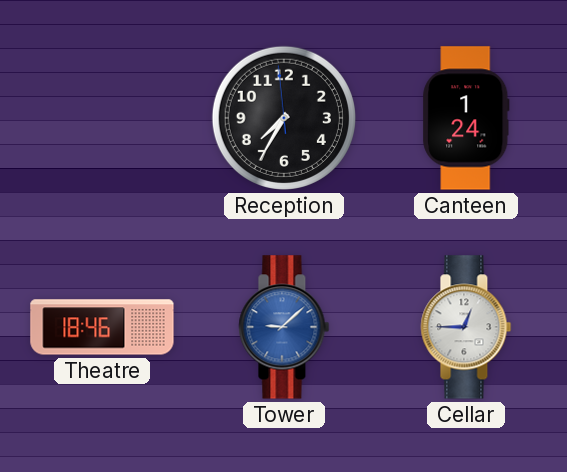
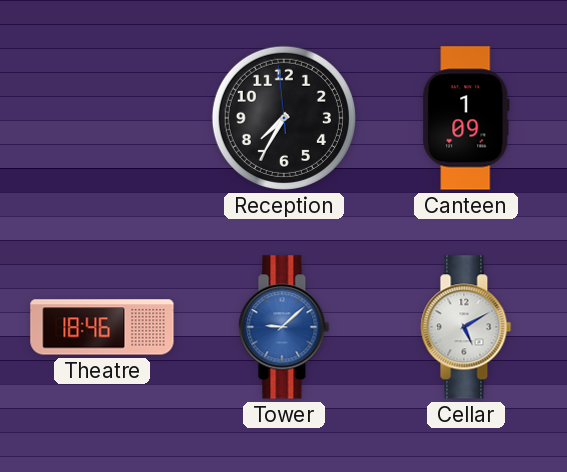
Canteen: 1:24 -> 1:09 (466, 118)
Cellar: 12:45 -> 5:10 (466, 327)
